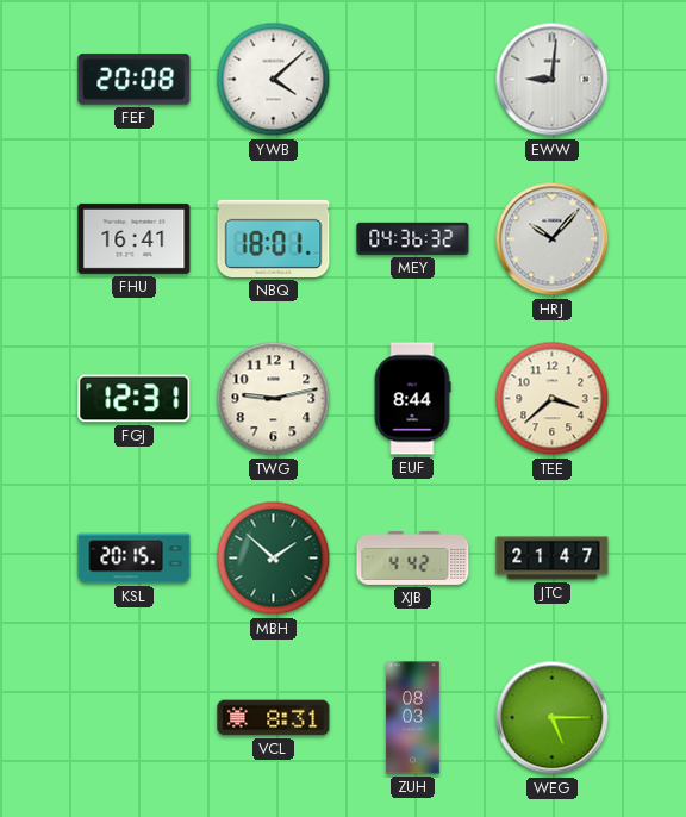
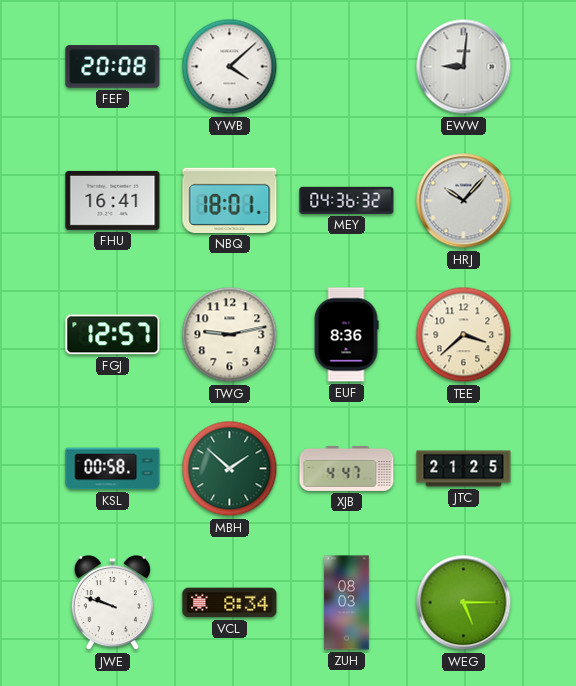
FGJ: 12:31 -> 12:57 (113, 335)
EUF: 8:44 -> 8:36 (346, 335)
KSL: 20:15 -> 00:58 (113, 469)
XJB: 4:42 -> 4:47 (347, 468)
JTC: 21:47 -> 21:25 (464, 469)
JWE: none -> 9:48 (112, 603)
VCL: 8:31 -> 8:34 (230, 603)
